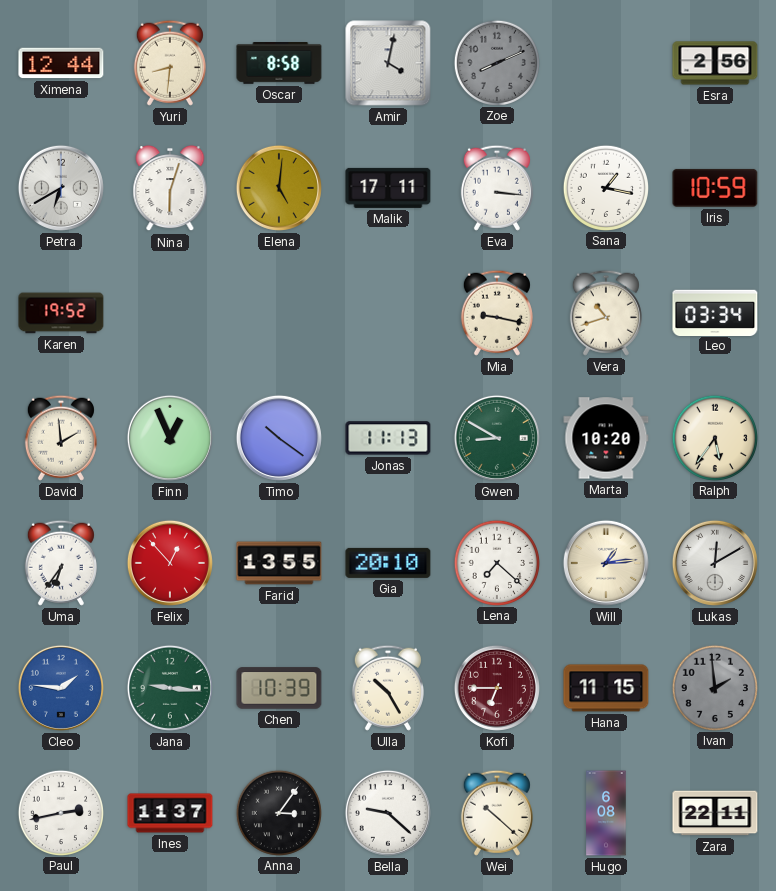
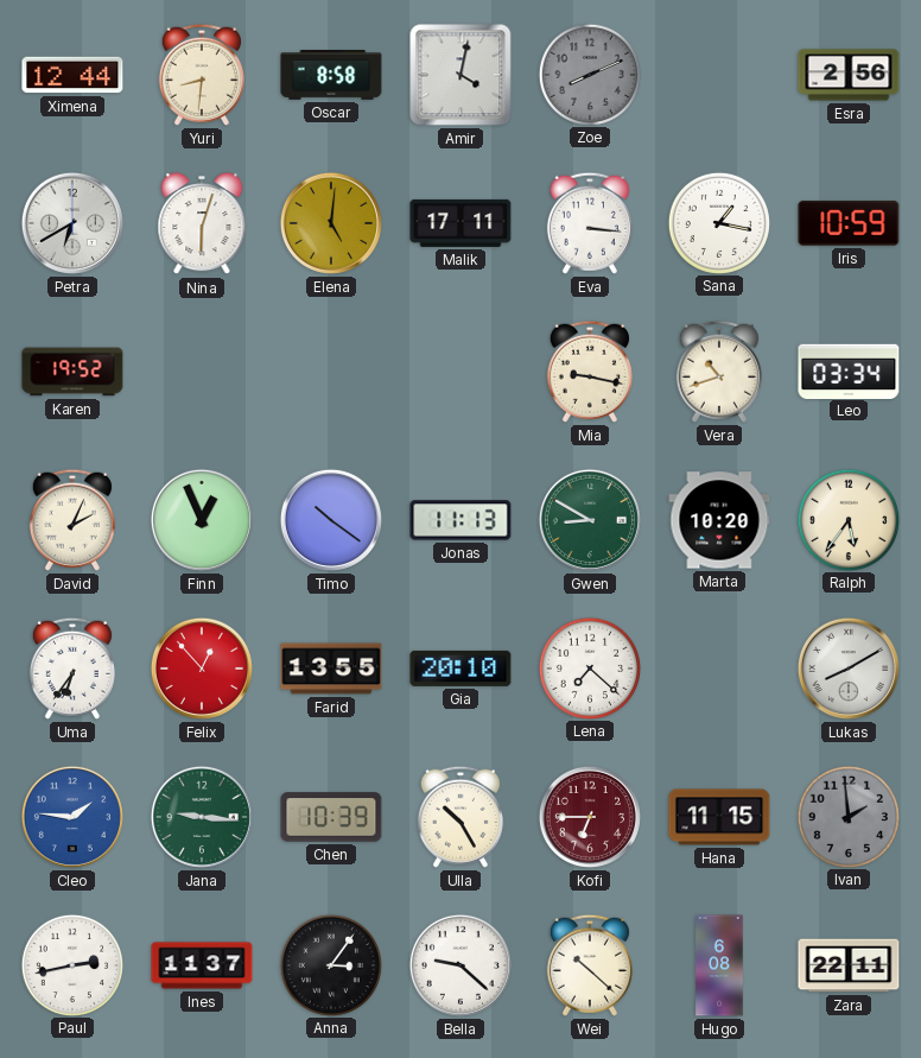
David: 1:59 -> 2:04 (72, 520)
Will: 1:14 -> none (606, 563)
Lukas: 12:10 -> 8:10 (849, 669)
